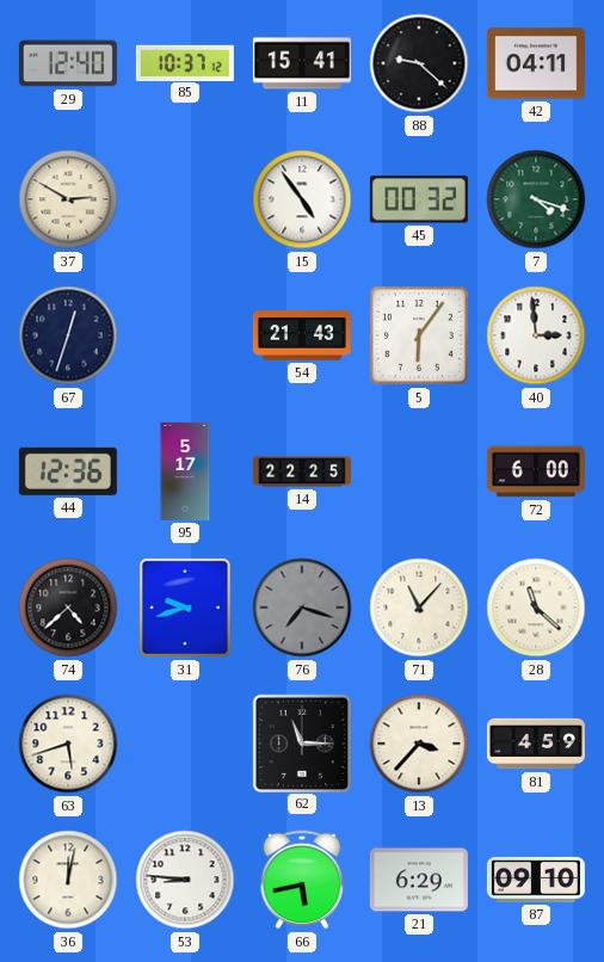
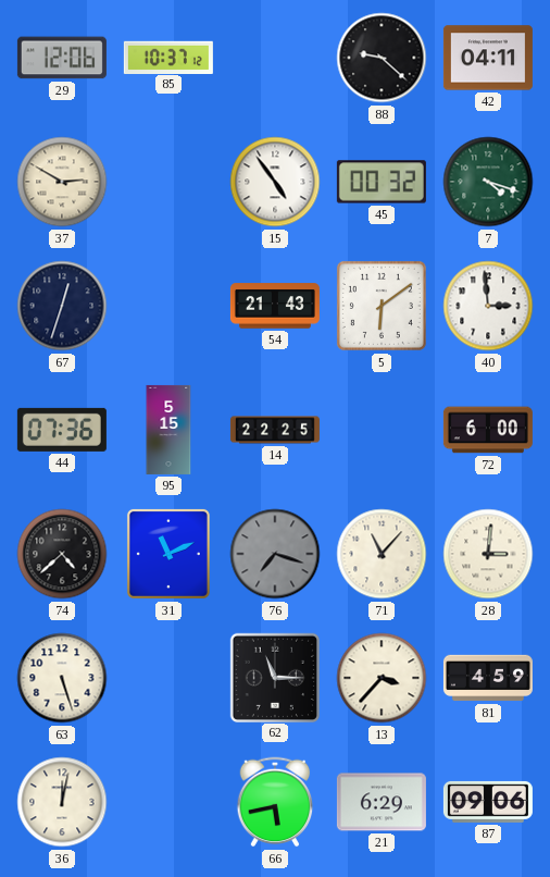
29: 12:40 -> 12:06 (62, 58)
11: 15:41 -> none (302, 63)
5: 6:06 -> 6:09 (382, 306)
44: 12:36 -> 07:36 (62, 430)
95: 5:17 -> 5:15 (168, 430)
31: 9:42 -> 11:11 (168, 554)
28: 11:22 -> 3:01 (488, 554)
63: 5:42 -> 5:27 (62, 678)
53: 8:46 -> none (185, 880)
87: 09:10 -> 09:06 (488, 802)
